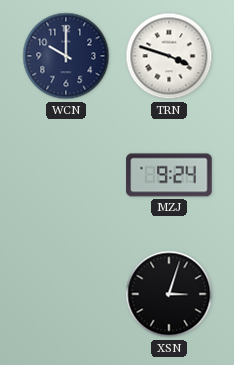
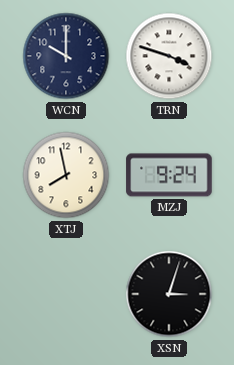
XTJ: none -> 7:58 (66, 175)
